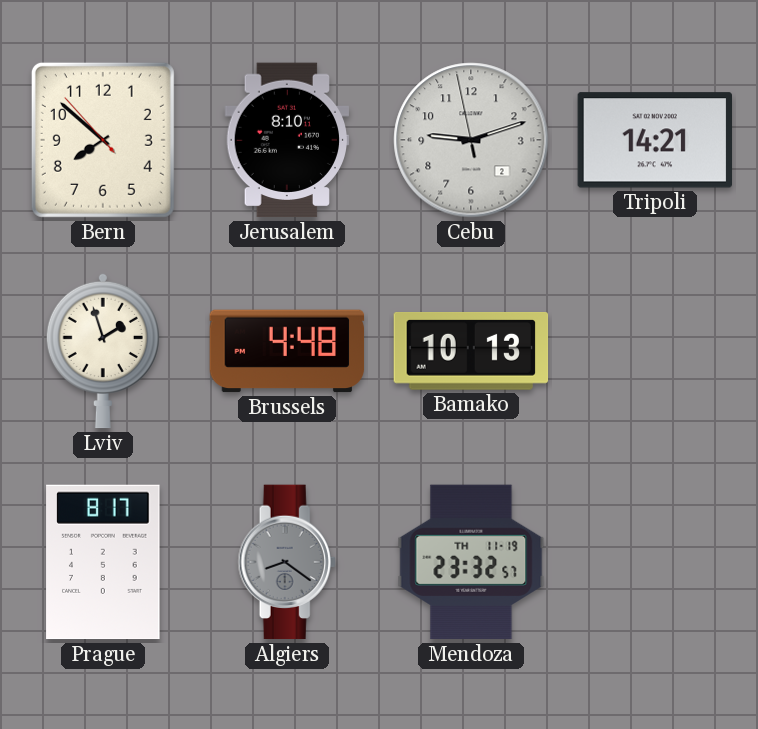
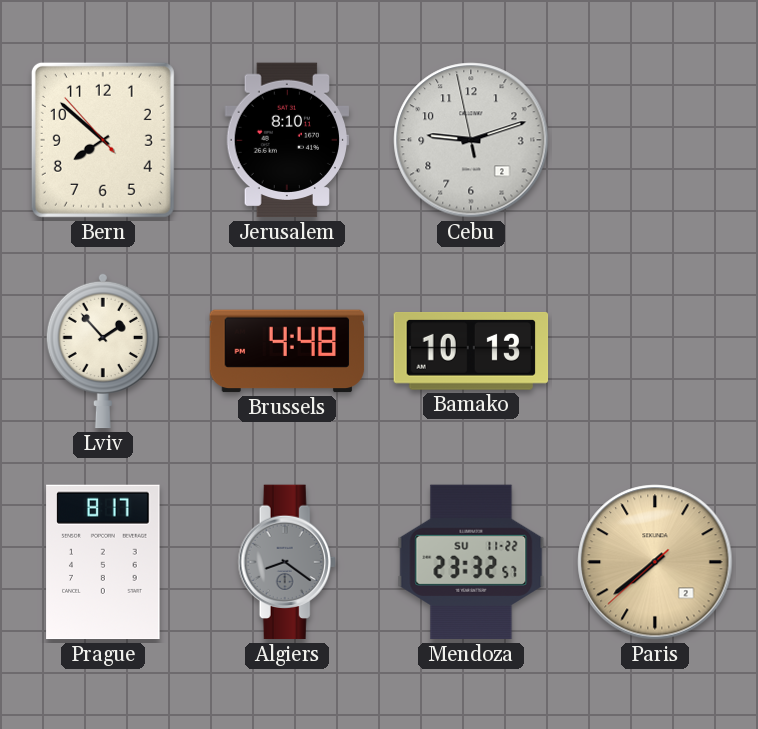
Tripoli: 14:21 -> none (654, 140)
Lviv: 1:57 -> 1:53 (103, 351)
Mendoza date: TH 11-19 -> SU 11-22 (471, 562)
Paris: none -> 7:38 (655, 562)
